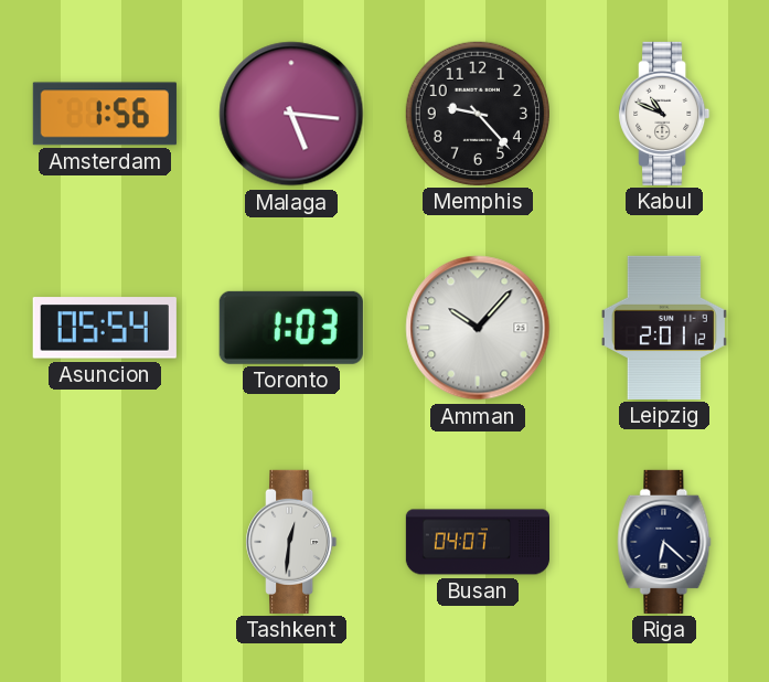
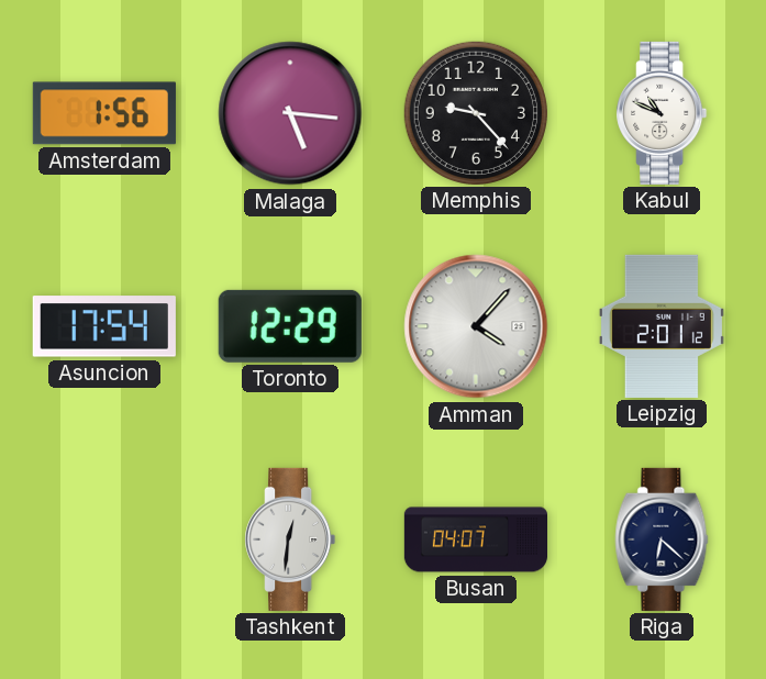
Asuncion: 05:54 -> 17:54 (104, 326)
Toronto: 1:03 -> 12:29 (290, 326)
Amman: 10:07 -> 4:07 (476, 326)
